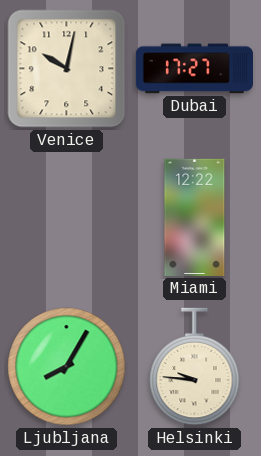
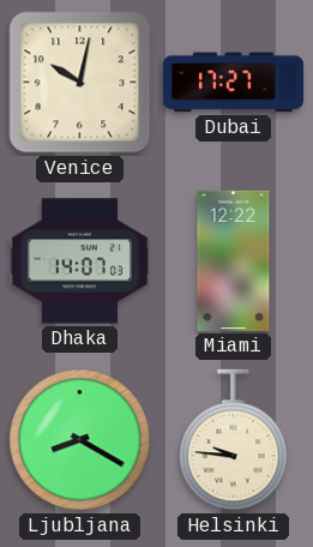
Dhaka: none -> 14:07 (79, 262)
Ljubljana: 8:05 -> 8:20 (80, 440)
